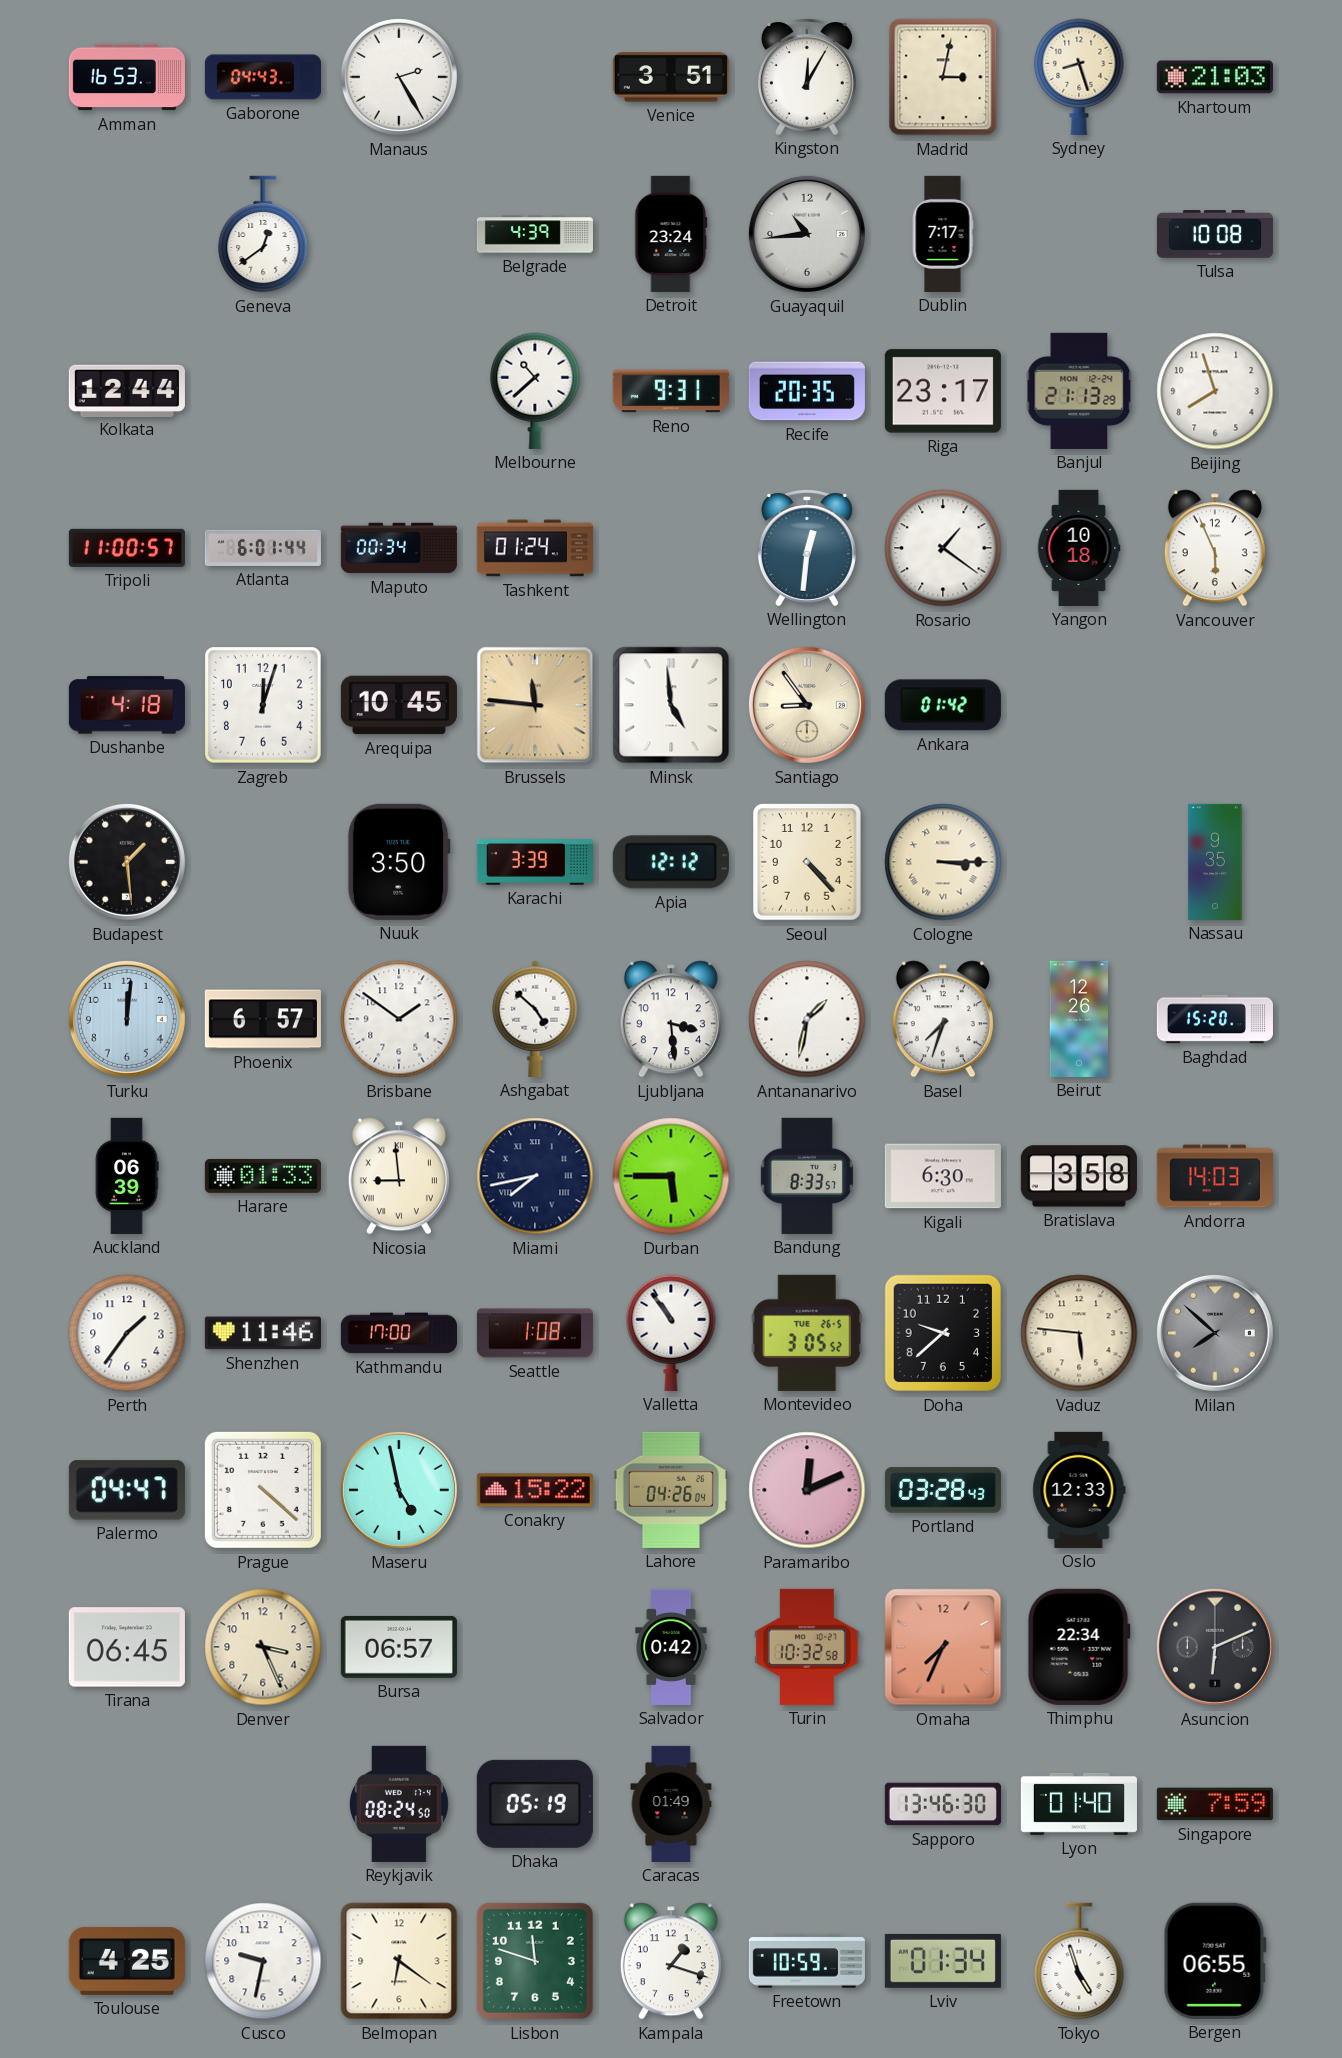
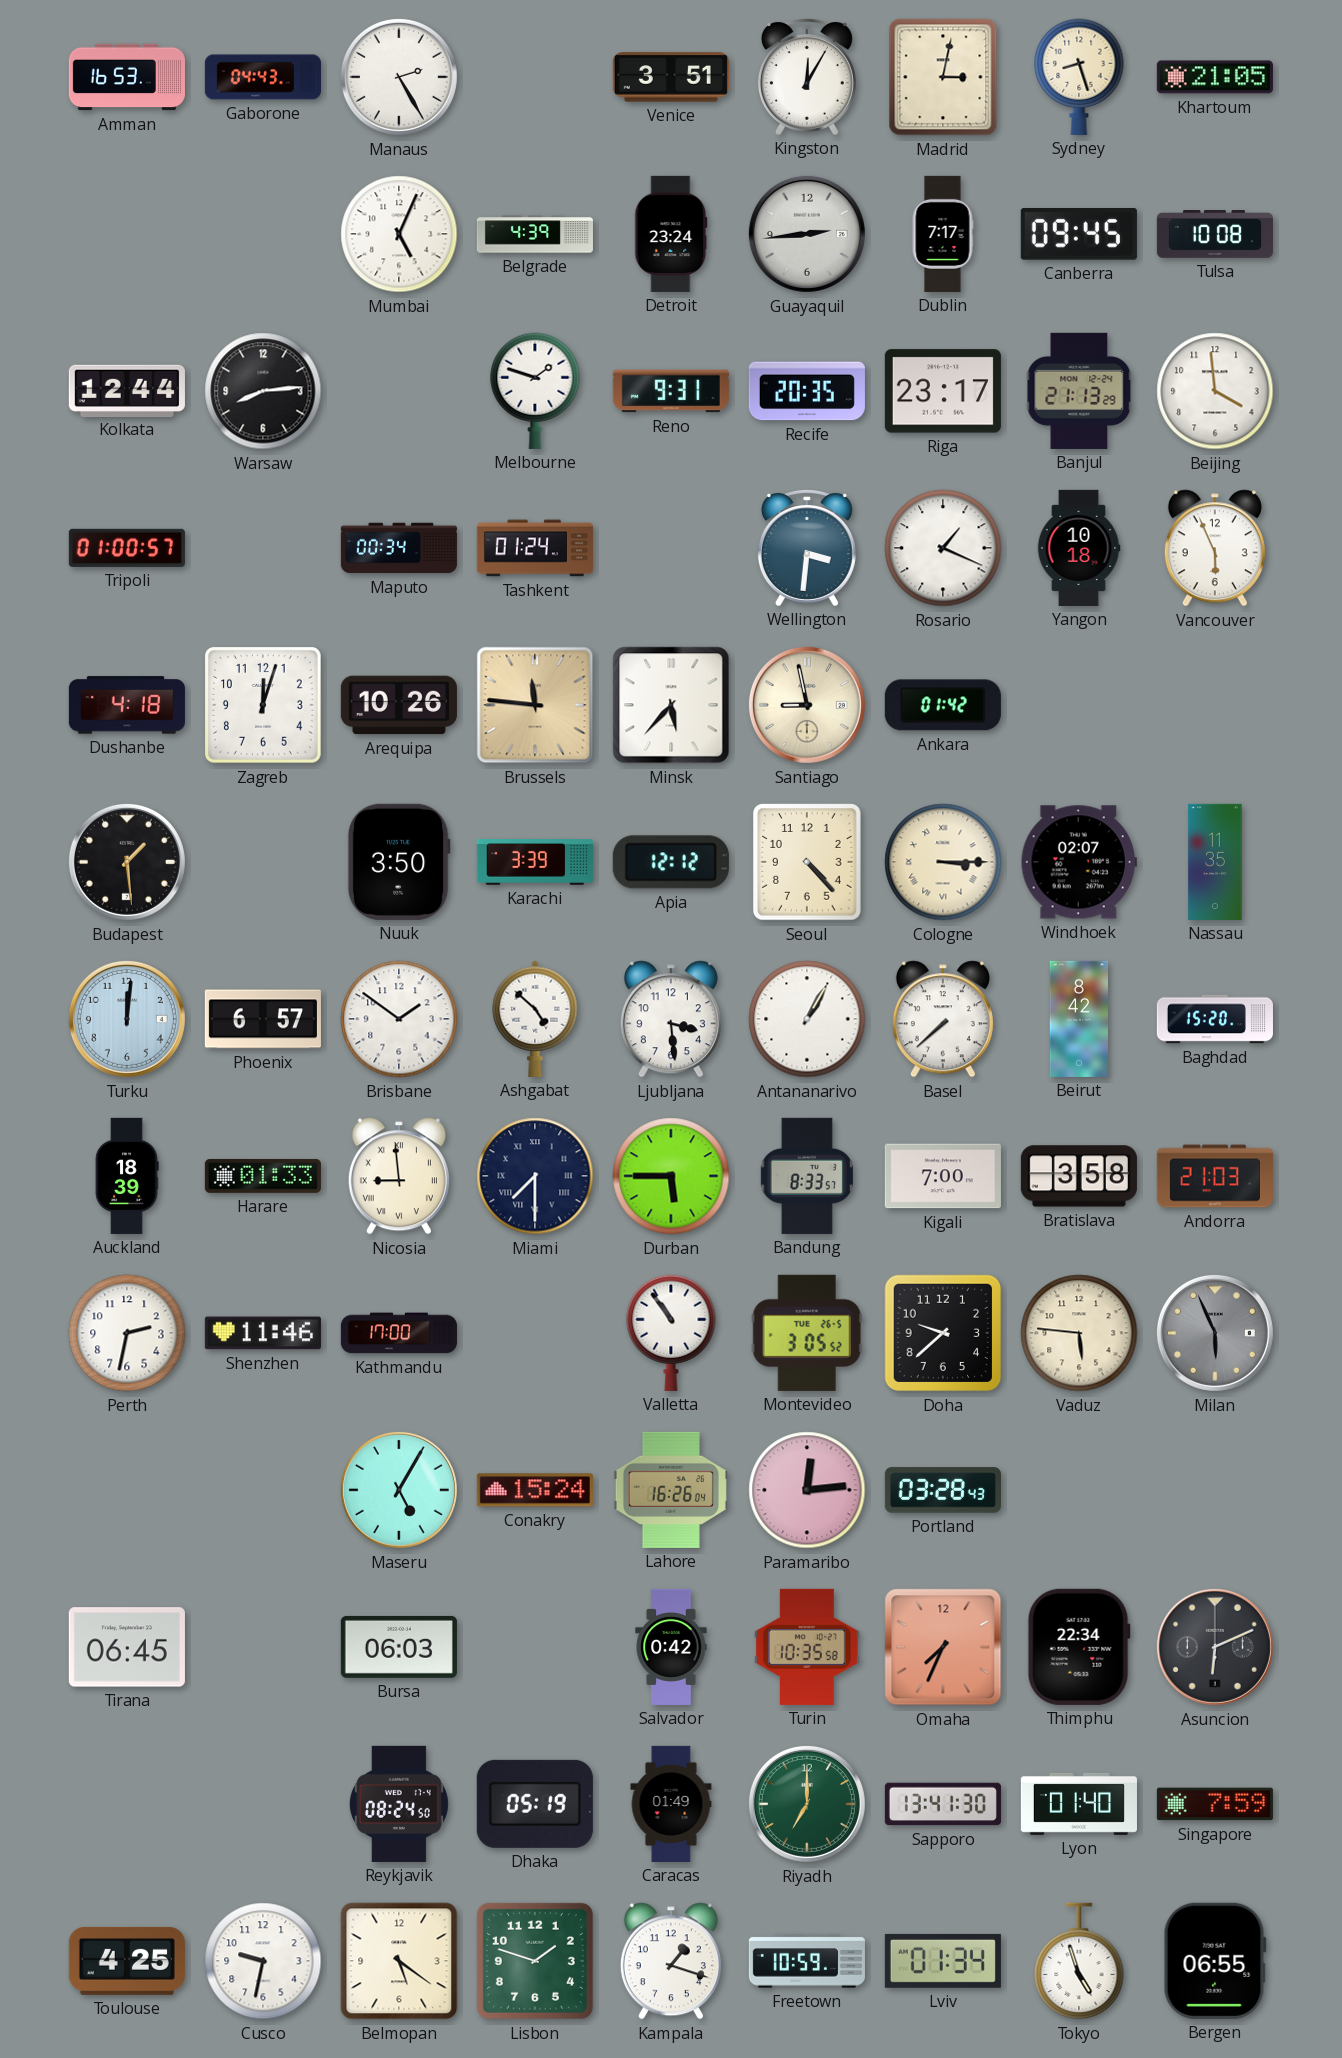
Khartoum: 21:03 -> 21:05 (1215, 77)
Geneva: 12:39 -> none (263, 234)
Mumbai: none -> 5:04 (399, 234)
Guayaquil: 10:44 -> 2:44 (807, 234)
Canberra: none -> 09:45 (1079, 234)
Warsaw: none -> 8:14 (263, 391)
Melbourne: 10:38 -> 1:48 (535, 391)
Beijing: 7:57 -> 3:59 (1215, 391)
Tripoli: 11:00 -> 01:00 (127, 548)
Atlanta: 6:01 -> none (263, 548)
Wellington: 12:31 -> 3:31 (807, 548)
Rosario: 1:21 -> 1:19 (943, 548)
Arequipa: 10:45 -> 10:26 (399, 705)
Minsk: 4:59 -> 5:37 (671, 705)
Santiago: 8:54 -> 8:58 (807, 705)
Windhoek: none -> 02:07 (1079, 862)
Nassau: 9:35 -> 11:35 (1215, 862)
Antananarivo: 1:32 -> 1:05 (807, 1019)
Basel: 7:33 -> 7:38 (943, 1019)
Beirut: 12:26 -> 8:42 (1079, 1019)
Auckland: 06:39 -> 18:39 (127, 1176)
Miami: 7:43 -> 7:30 (535, 1176)
Kigali: 6:30 -> 7:00 (943, 1176)
Andorra: 14:03 -> 21:03 (1215, 1176)
Perth: 1:36 -> 2:32 (127, 1333)
Seattle: 1:08 -> none (535, 1333)
Milan: 7:52 -> 5:56 (1215, 1333)
Palermo: 04:47 -> none (127, 1490)
Prague: 4:22 -> none (263, 1490)
Maseru: 4:58 -> 5:05 (399, 1490)
Conakry: 15:22 -> 15:24 (535, 1490)
Lahore: 04:26 -> 16:26 (671, 1490)
Paramaribo: 12:11 -> 12:14 (807, 1490)
Oslo: 12:33 -> none (1079, 1490)
Denver: 3:26 -> none (263, 1647)
Bursa: 06:57 -> 06:03 (399, 1647)
Turin: 10:32 -> 10:35 (807, 1647)
Riyadh: none -> 7:00 (807, 1804)
Sapporo: 13:46 -> 13:41 (943, 1804)
Belmopan: 6:21 -> 5:21 (399, 1961)
Lisbon: 11:48 -> 1:48 (535, 1961)
